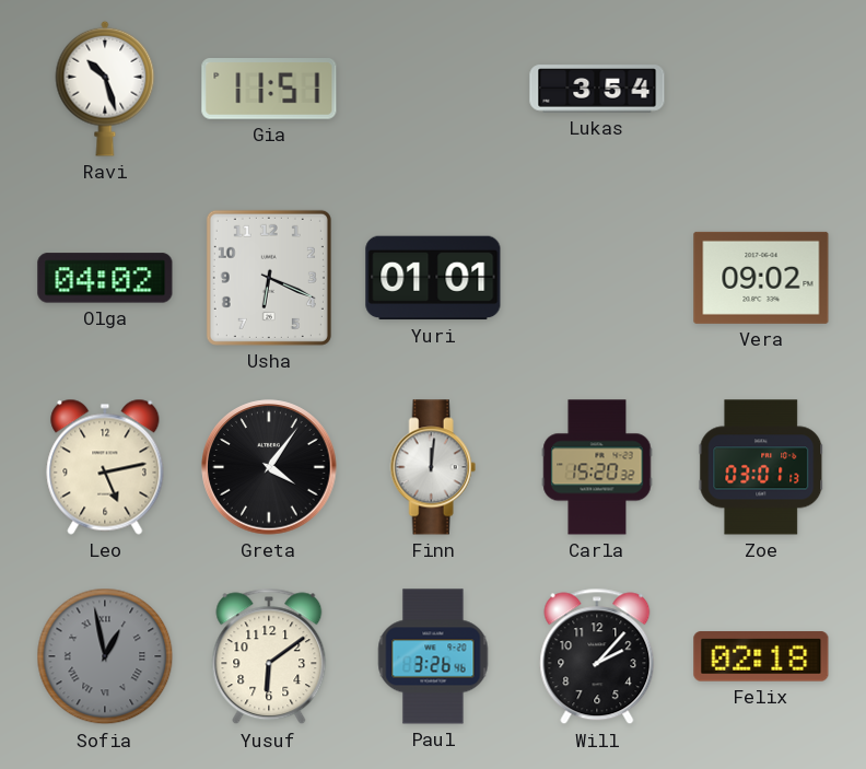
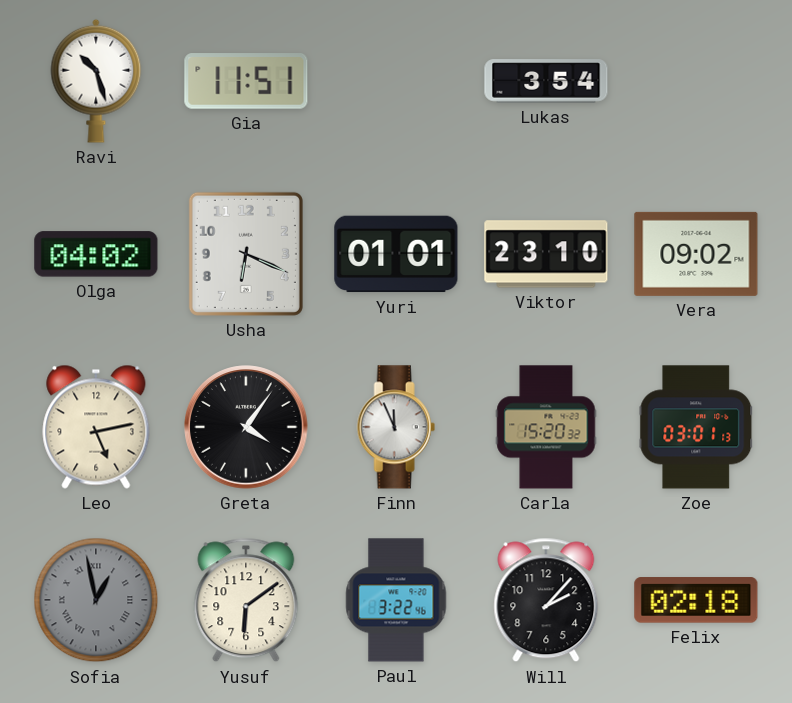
Viktor: none -> 23:10 (546, 254)
Finn: 12:01 -> 11:56 (396, 427)
Paul: 3:26 -> 3:22 (396, 600)
